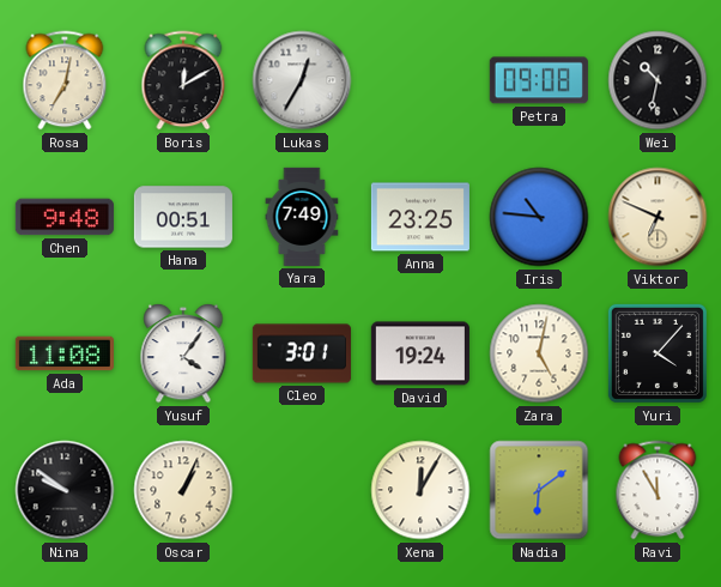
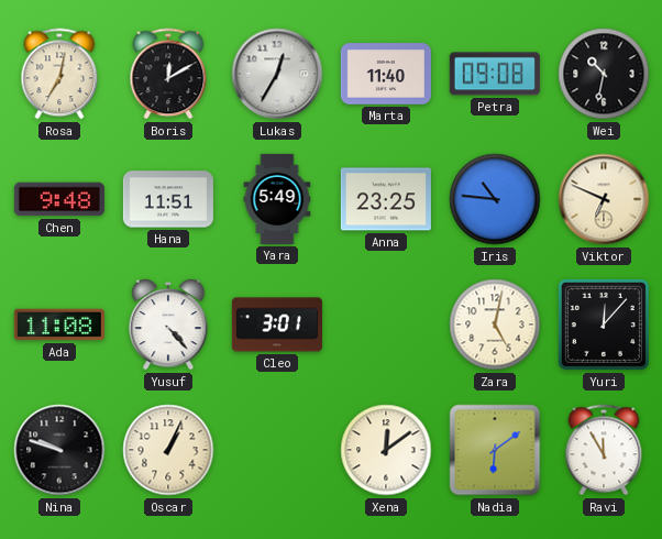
Marta: none -> 11:40 (386, 74)
Hana: 00:51 -> 11:51 (168, 199)
Yara: 7:49 -> 5:49 (277, 199)
Yusuf: 4:06 -> 4:23 (168, 324)
David: 19:24 -> none (420, 353)
Yuri: 4:07 -> 12:07 (604, 324)
Nina: 9:51 -> 9:48 (59, 450)
Xena: 12:05 -> 12:09 (386, 450)
